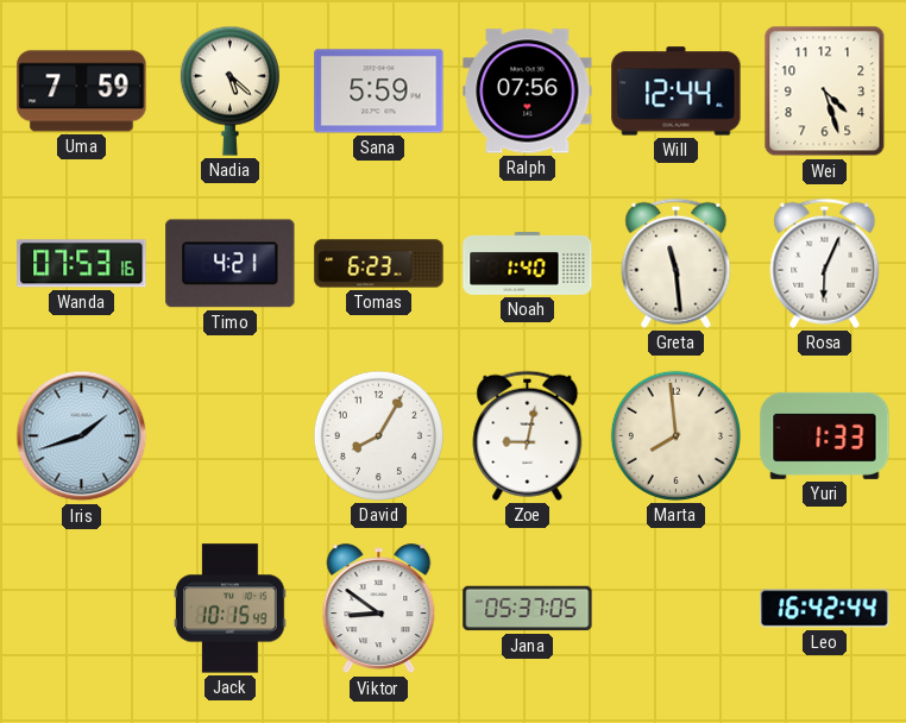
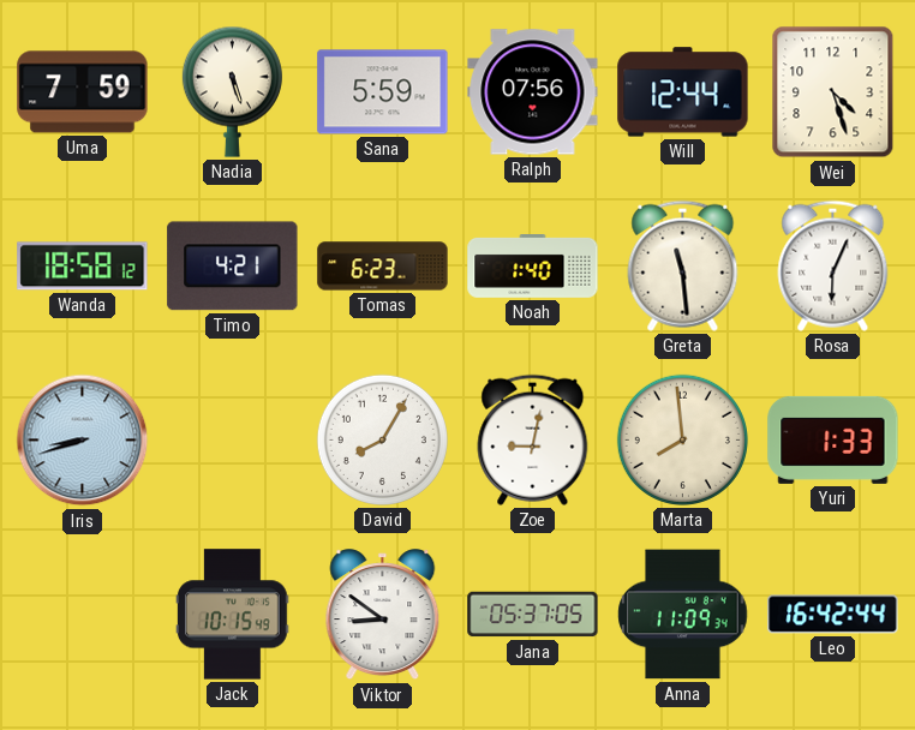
Nadia: 5:22 -> 5:27 (232, 91)
Wanda: 07:53 -> 18:58 (83, 267)
Iris: 1:42 -> 8:42 (83, 441)
Anna: none -> 11:09 (683, 615)
